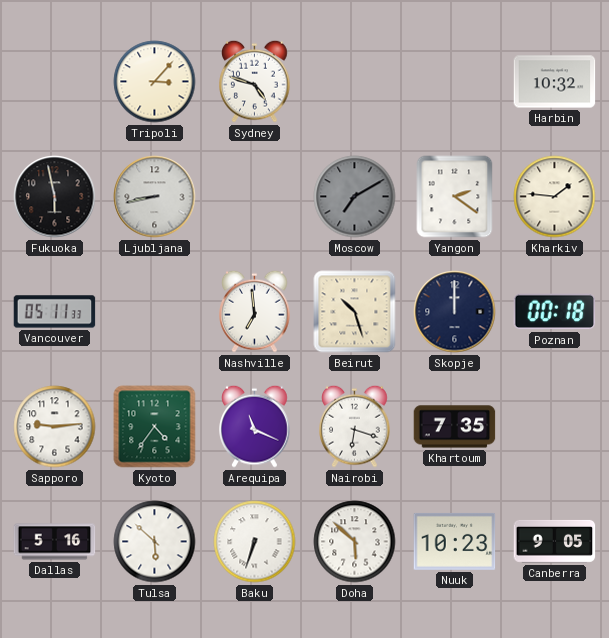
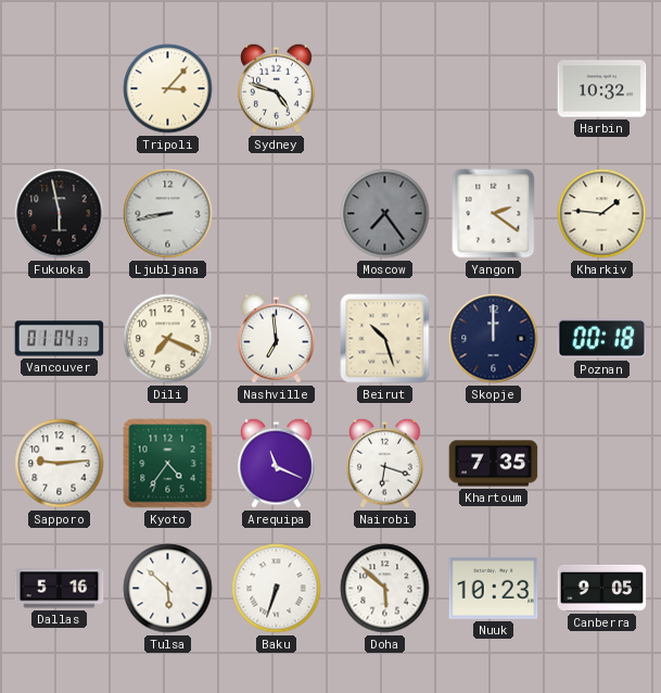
Moscow: 7:10 -> 7:24 (385, 214)
Vancouver: 05:11 -> 01:04 (60, 339)
Dili: none -> 7:19 (168, 339)
